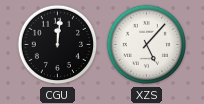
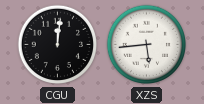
XZS: 5:07 -> 5:44 (147, 45)
